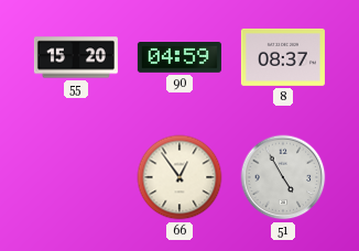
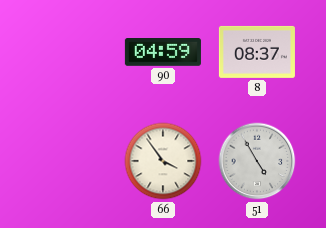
55: 15:20 -> none (76, 57)
66: 12:54 -> 3:54 (163, 161)
